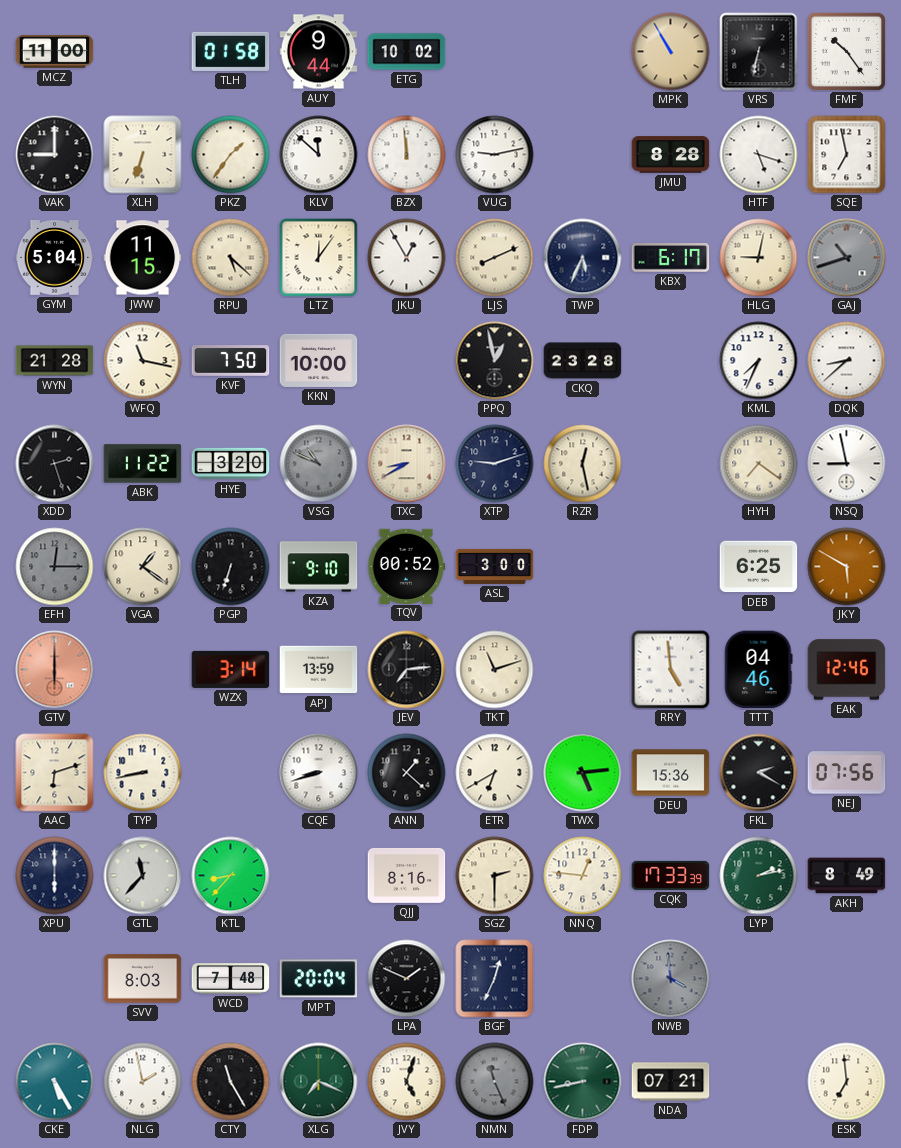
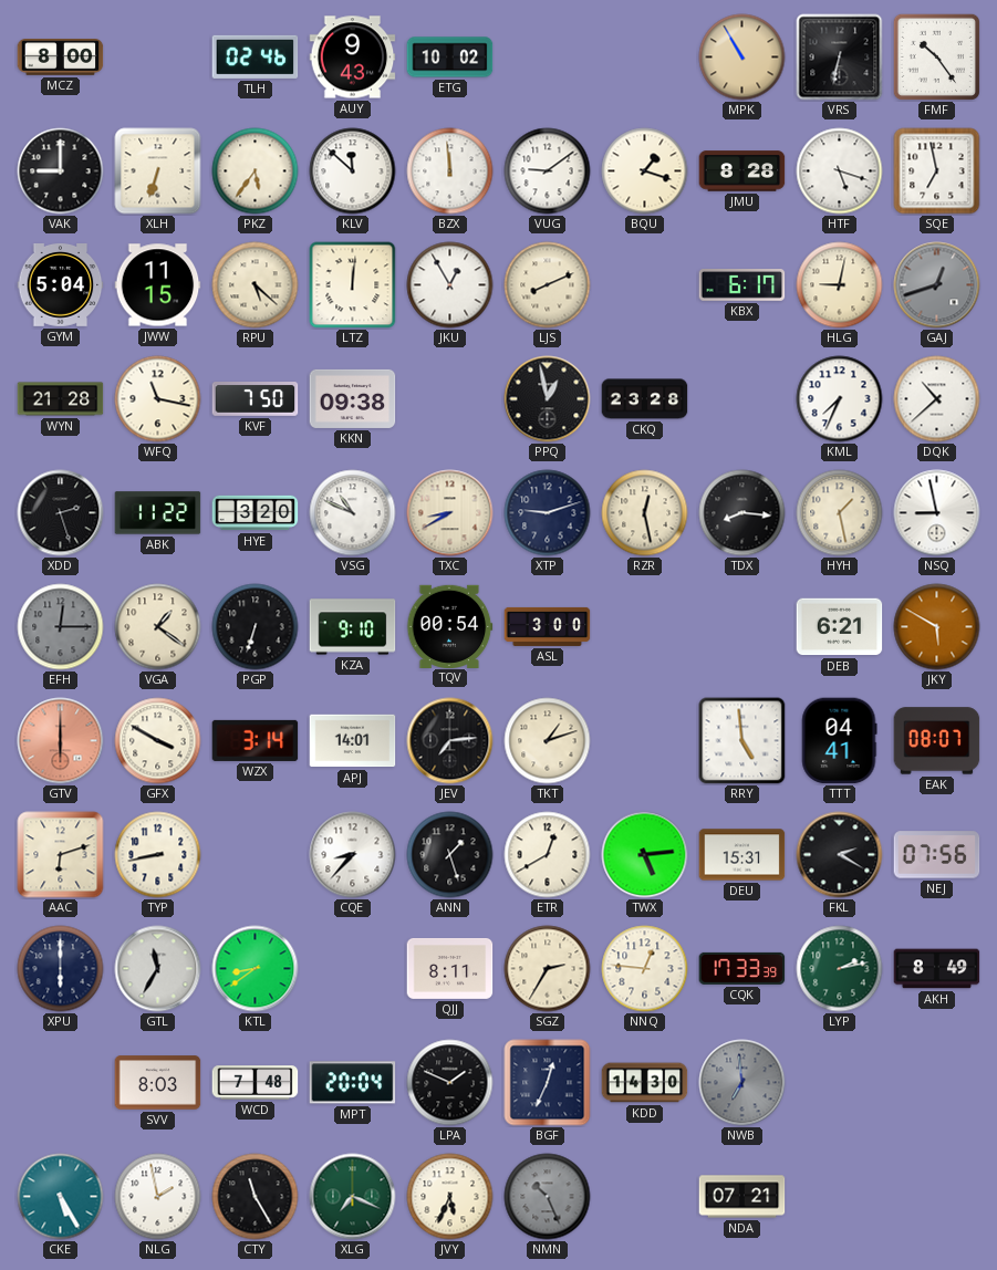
MCZ: 11:00 -> 8:00 (61, 58)
TLH: 01:58 -> 02:46 (256, 56)
AUY: 9:44 -> 9:43 (353, 58)
PKZ: 1:36 -> 5:36 (256, 171)
VUG: 9:13 -> 9:09 (548, 171)
BQU: none -> 1:18 (645, 171)
LTZ: 12:06 -> 12:01 (353, 285)
TWP: 5:34 -> none (583, 258)
GAJ: 10:42 -> 12:42 (937, 285)
KKN: 10:00 -> 09:38 (353, 398)
DQK: 8:38 -> 10:38 (937, 399)
VSG dial: grey -> white (353, 513)
TDX: none -> 8:16 (742, 513)
HYH: 7:21 -> 1:28 (840, 513)
TQV: 00:52 -> 00:54 (450, 626)
DEB: 6:25 -> 6:21 (840, 627)
GFX: none -> 3:50 (158, 741)
APJ: 13:59 -> 14:01 (353, 741)
TKT: 11:12 -> 1:12 (548, 741)
TTT: 04:46 -> 04:41 (840, 741)
EAK: 12:46 -> 08:07 (937, 741)
CQE: 8:42 -> 8:37 (353, 855)
ANN: 1:22 -> 1:27 (450, 855)
ETR: 6:40 -> 12:40 (548, 855)
DEU: 15:36 -> 15:31 (742, 855)
GTL: 11:37 -> 11:35 (158, 969)
KTL: 8:37 -> 8:39 (256, 969)
QJJ: 8:16 -> 8:11 (450, 968)
SGZ: 2:30 -> 2:35 (548, 969)
KDD: none -> 14:30 (645, 1083)
NWB: 3:59 -> 6:59 (742, 1083)
JVY: 5:03 -> 5:34 (450, 1197)
NMN: 11:26 -> 10:26 (548, 1197)
FDP: 8:43 -> none (583, 1082)
ESK: 6:59 -> none (847, 1082)
